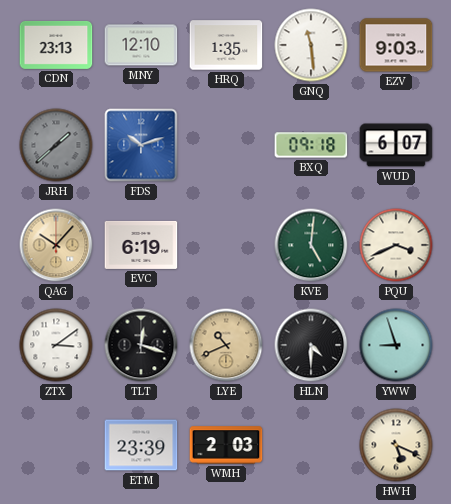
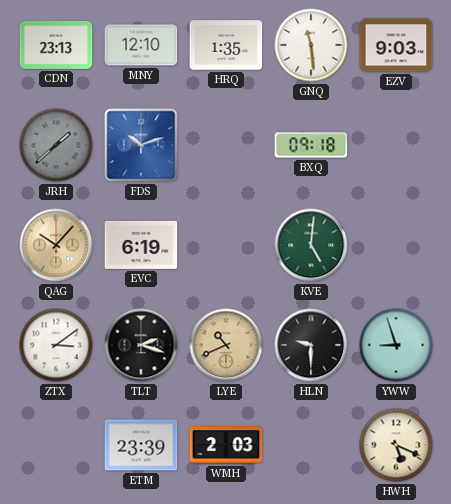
WUD: 6:07 -> none (396, 145)
PQU: 3:41 -> none (396, 245)
TLT: 12:18 -> 2:18 (141, 345)
HLN: 4:30 -> 9:30 (311, 345)
